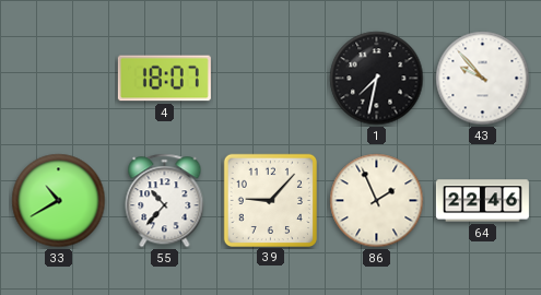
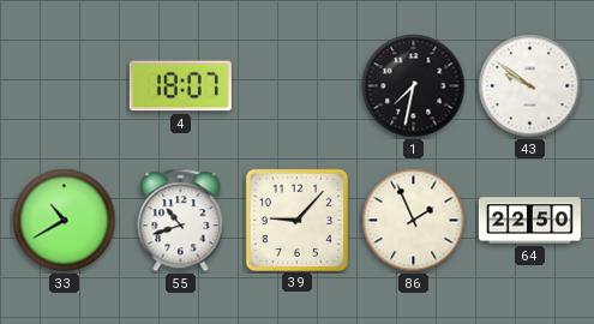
43: 9:53 -> 9:51 (530, 86)
55: 10:37 -> 10:42 (181, 221)
64: 22:46 -> 22:50 (529, 221)
